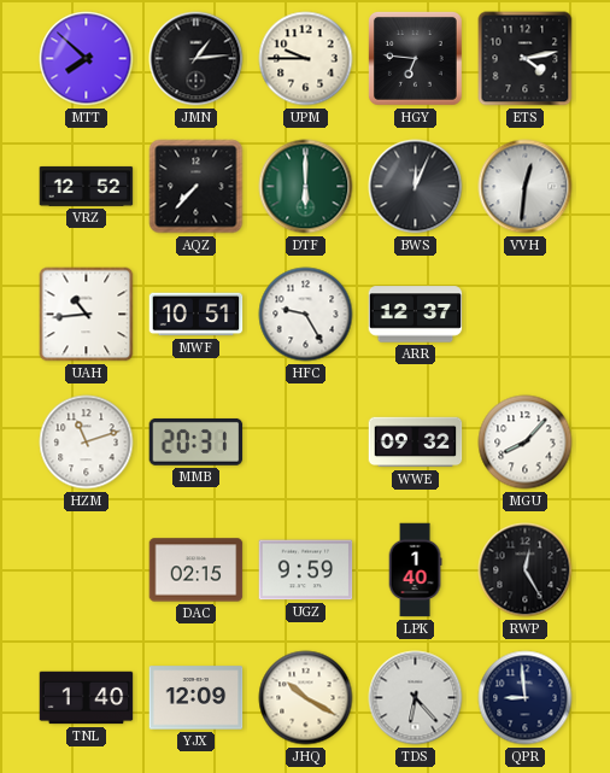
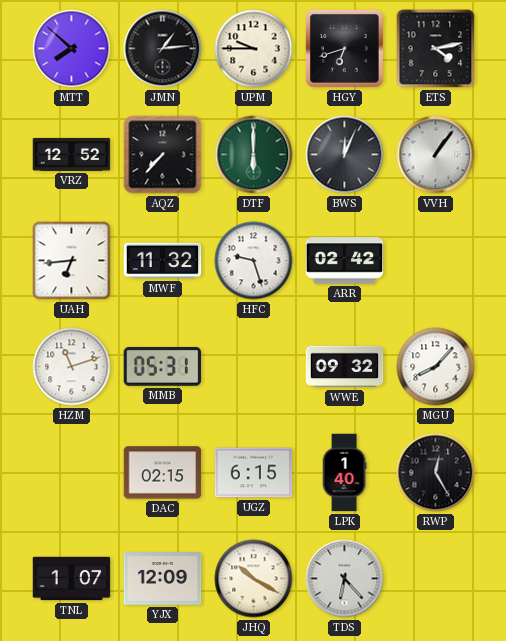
HGY: 6:46 -> 6:42 (344, 48)
VVH: 12:31 -> 1:06 (436, 155)
UAH: 10:44 -> 6:44 (72, 261)
MWF: 10:51 -> 11:32 (163, 261)
HFC: 9:25 -> 9:27 (254, 261)
ARR: 12:37 -> 02:42 (345, 261)
MMB: 20:31 -> 05:31 (163, 366)
UGZ: 9:59 -> 6:15 (254, 473)
TNL: 1:40 -> 1:07 (72, 579)
QPR: 8:59 -> none (526, 698)
